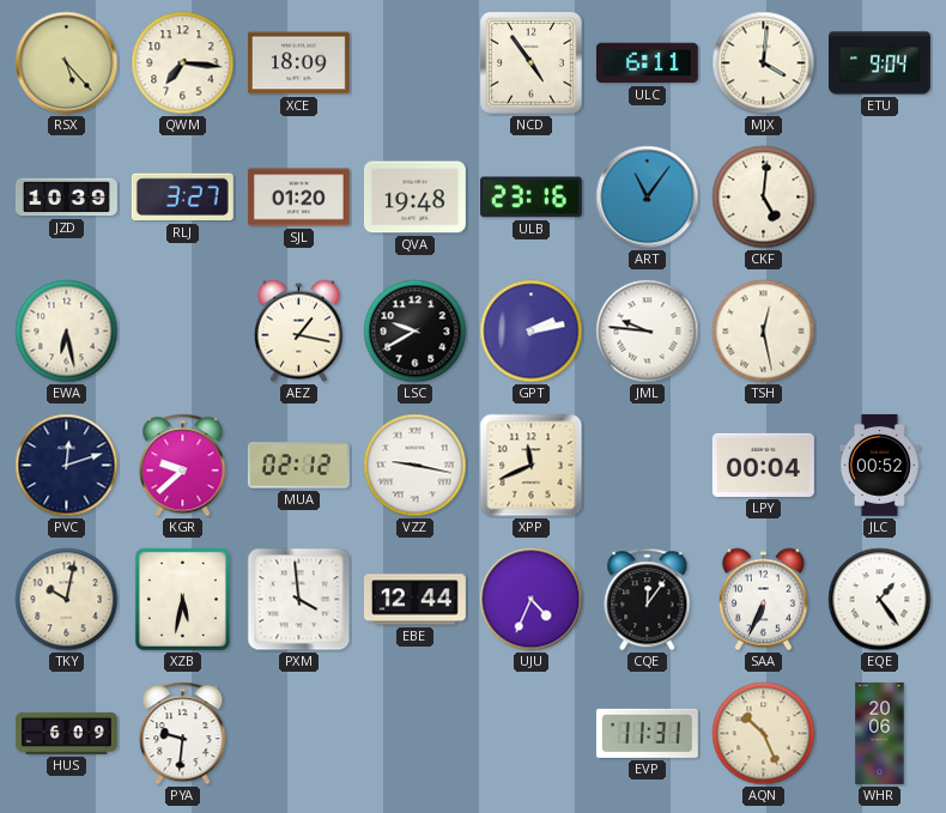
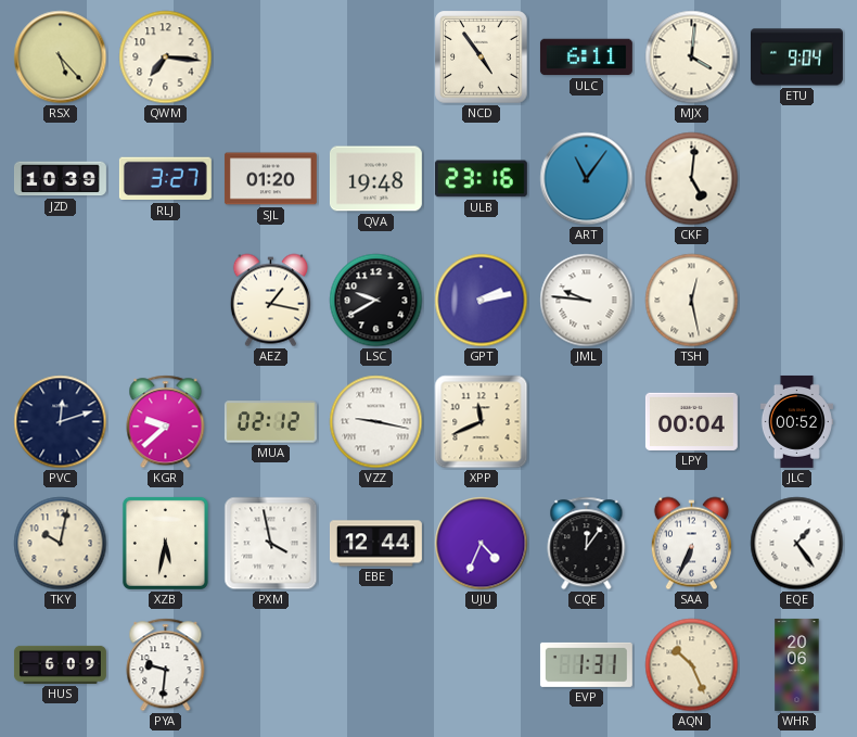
XCE: 18:09 -> none (298, 63)
EWA: 6:28 -> none (67, 332)
PXM: 3:59 -> 3:58 (271, 544)
EVP: 11:31 -> 1:31 (586, 664)
